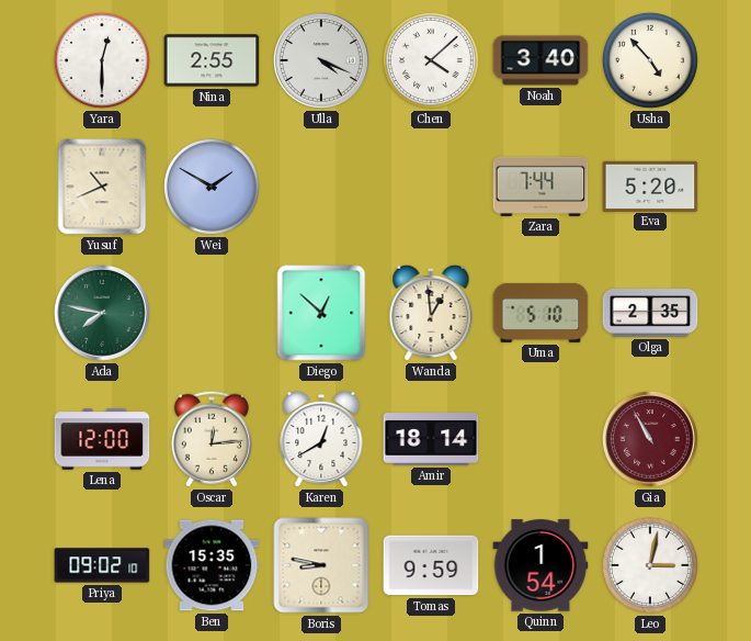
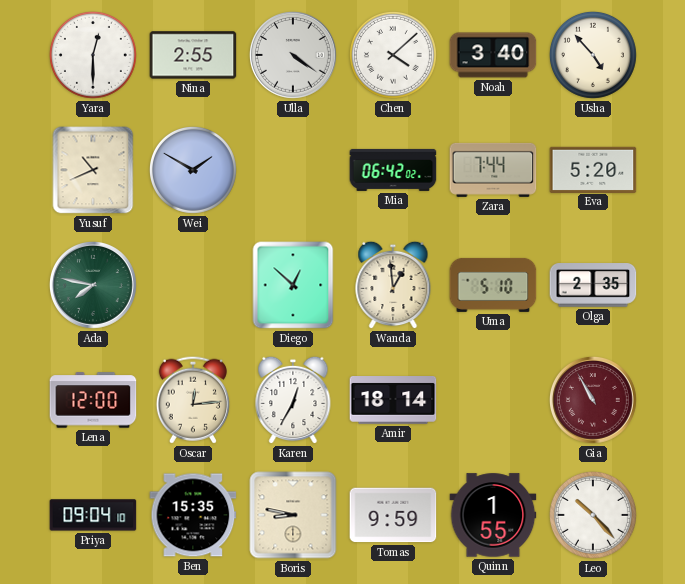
Ulla: 4:19 -> 4:21 (293, 55)
Mia: none -> 06:42 (393, 170)
Karen: 12:40 -> 12:35 (293, 400)
Priya: 09:02 -> 09:04 (93, 515)
Quinn: 1:54 -> 1:55 (493, 515)
Leo: 3:02 -> 10:23 (593, 515)
